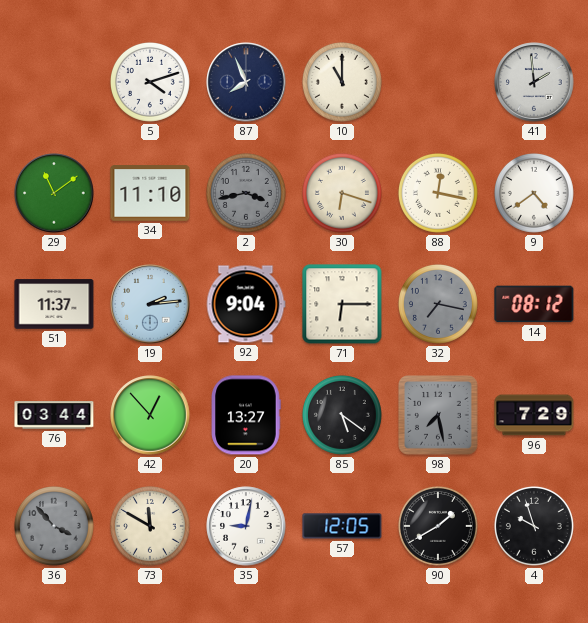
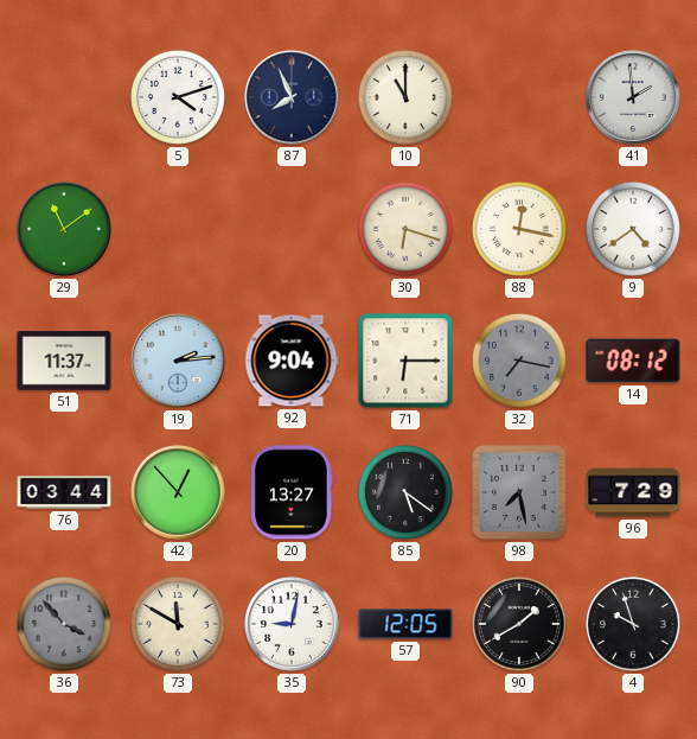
34: 11:10 -> none (150, 193)
2: 3:43 -> none (246, 193)
